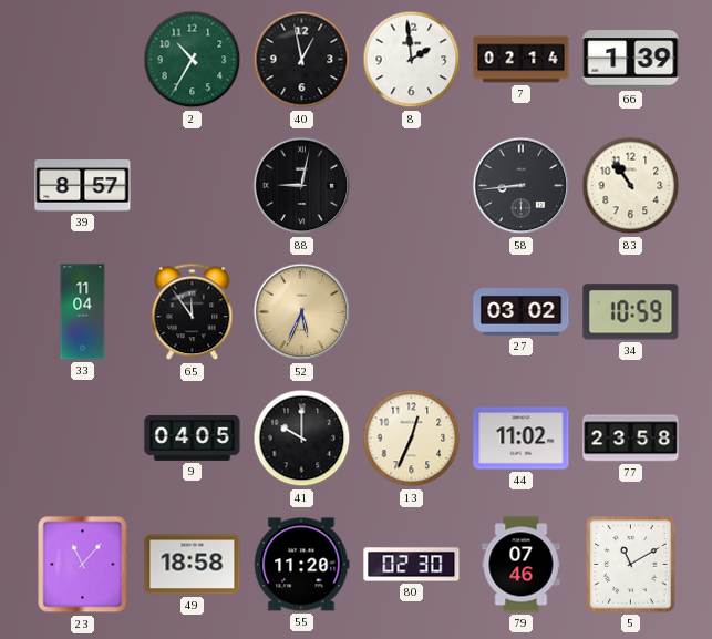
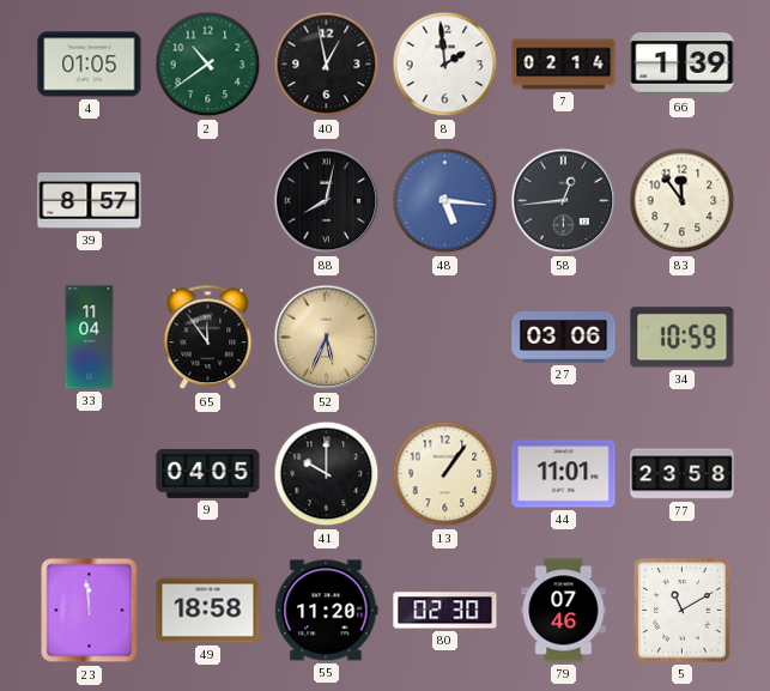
4: none -> 01:05 (90, 65)
2: 10:35 -> 10:39 (208, 65)
88: 9:02 -> 8:02 (327, 201)
48: none -> 5:16 (445, 201)
58: 8:44 -> 12:44 (564, 201)
83: 10:54 -> 11:54 (683, 201)
27: 03:02 -> 03:06 (564, 337)
13: 12:34 -> 1:06 (445, 474)
44: 11:02 -> 11:01 (564, 474)
23: 11:07 -> 11:59 (90, 611)
